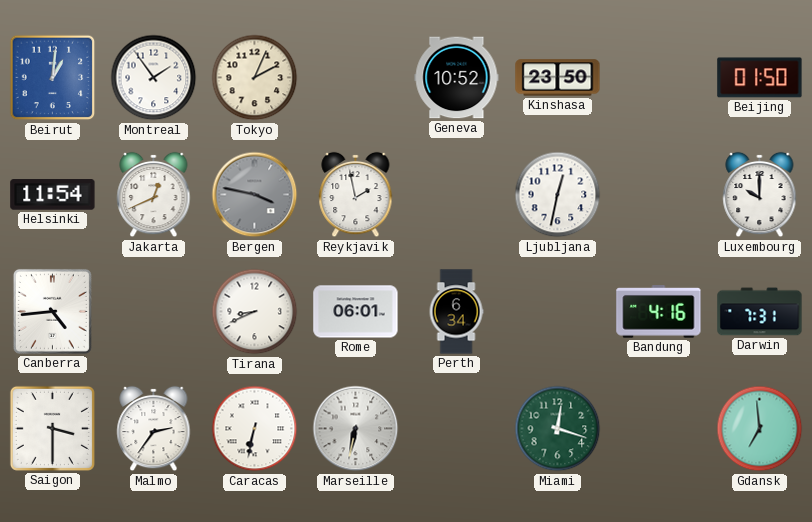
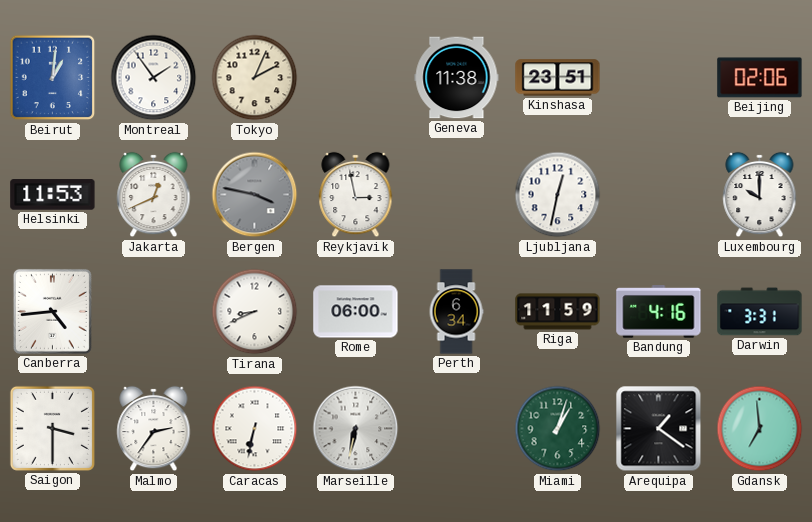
Geneva: 10:52 -> 11:38 (457, 78)
Kinshasa: 23:50 -> 23:51 (558, 78)
Beijing: 01:50 -> 02:06 (760, 78)
Helsinki: 11:54 -> 11:53 (53, 195)
Reykjavik: 1:58 -> 2:58 (356, 195)
Rome: 06:01 -> 06:00 (356, 312)
Riga: none -> 11:59 (558, 312)
Darwin: 7:31 -> 3:31 (760, 312)
Miami: 12:18 -> 1:03 (558, 429)
Arequipa: none -> 1:21 (659, 429)
